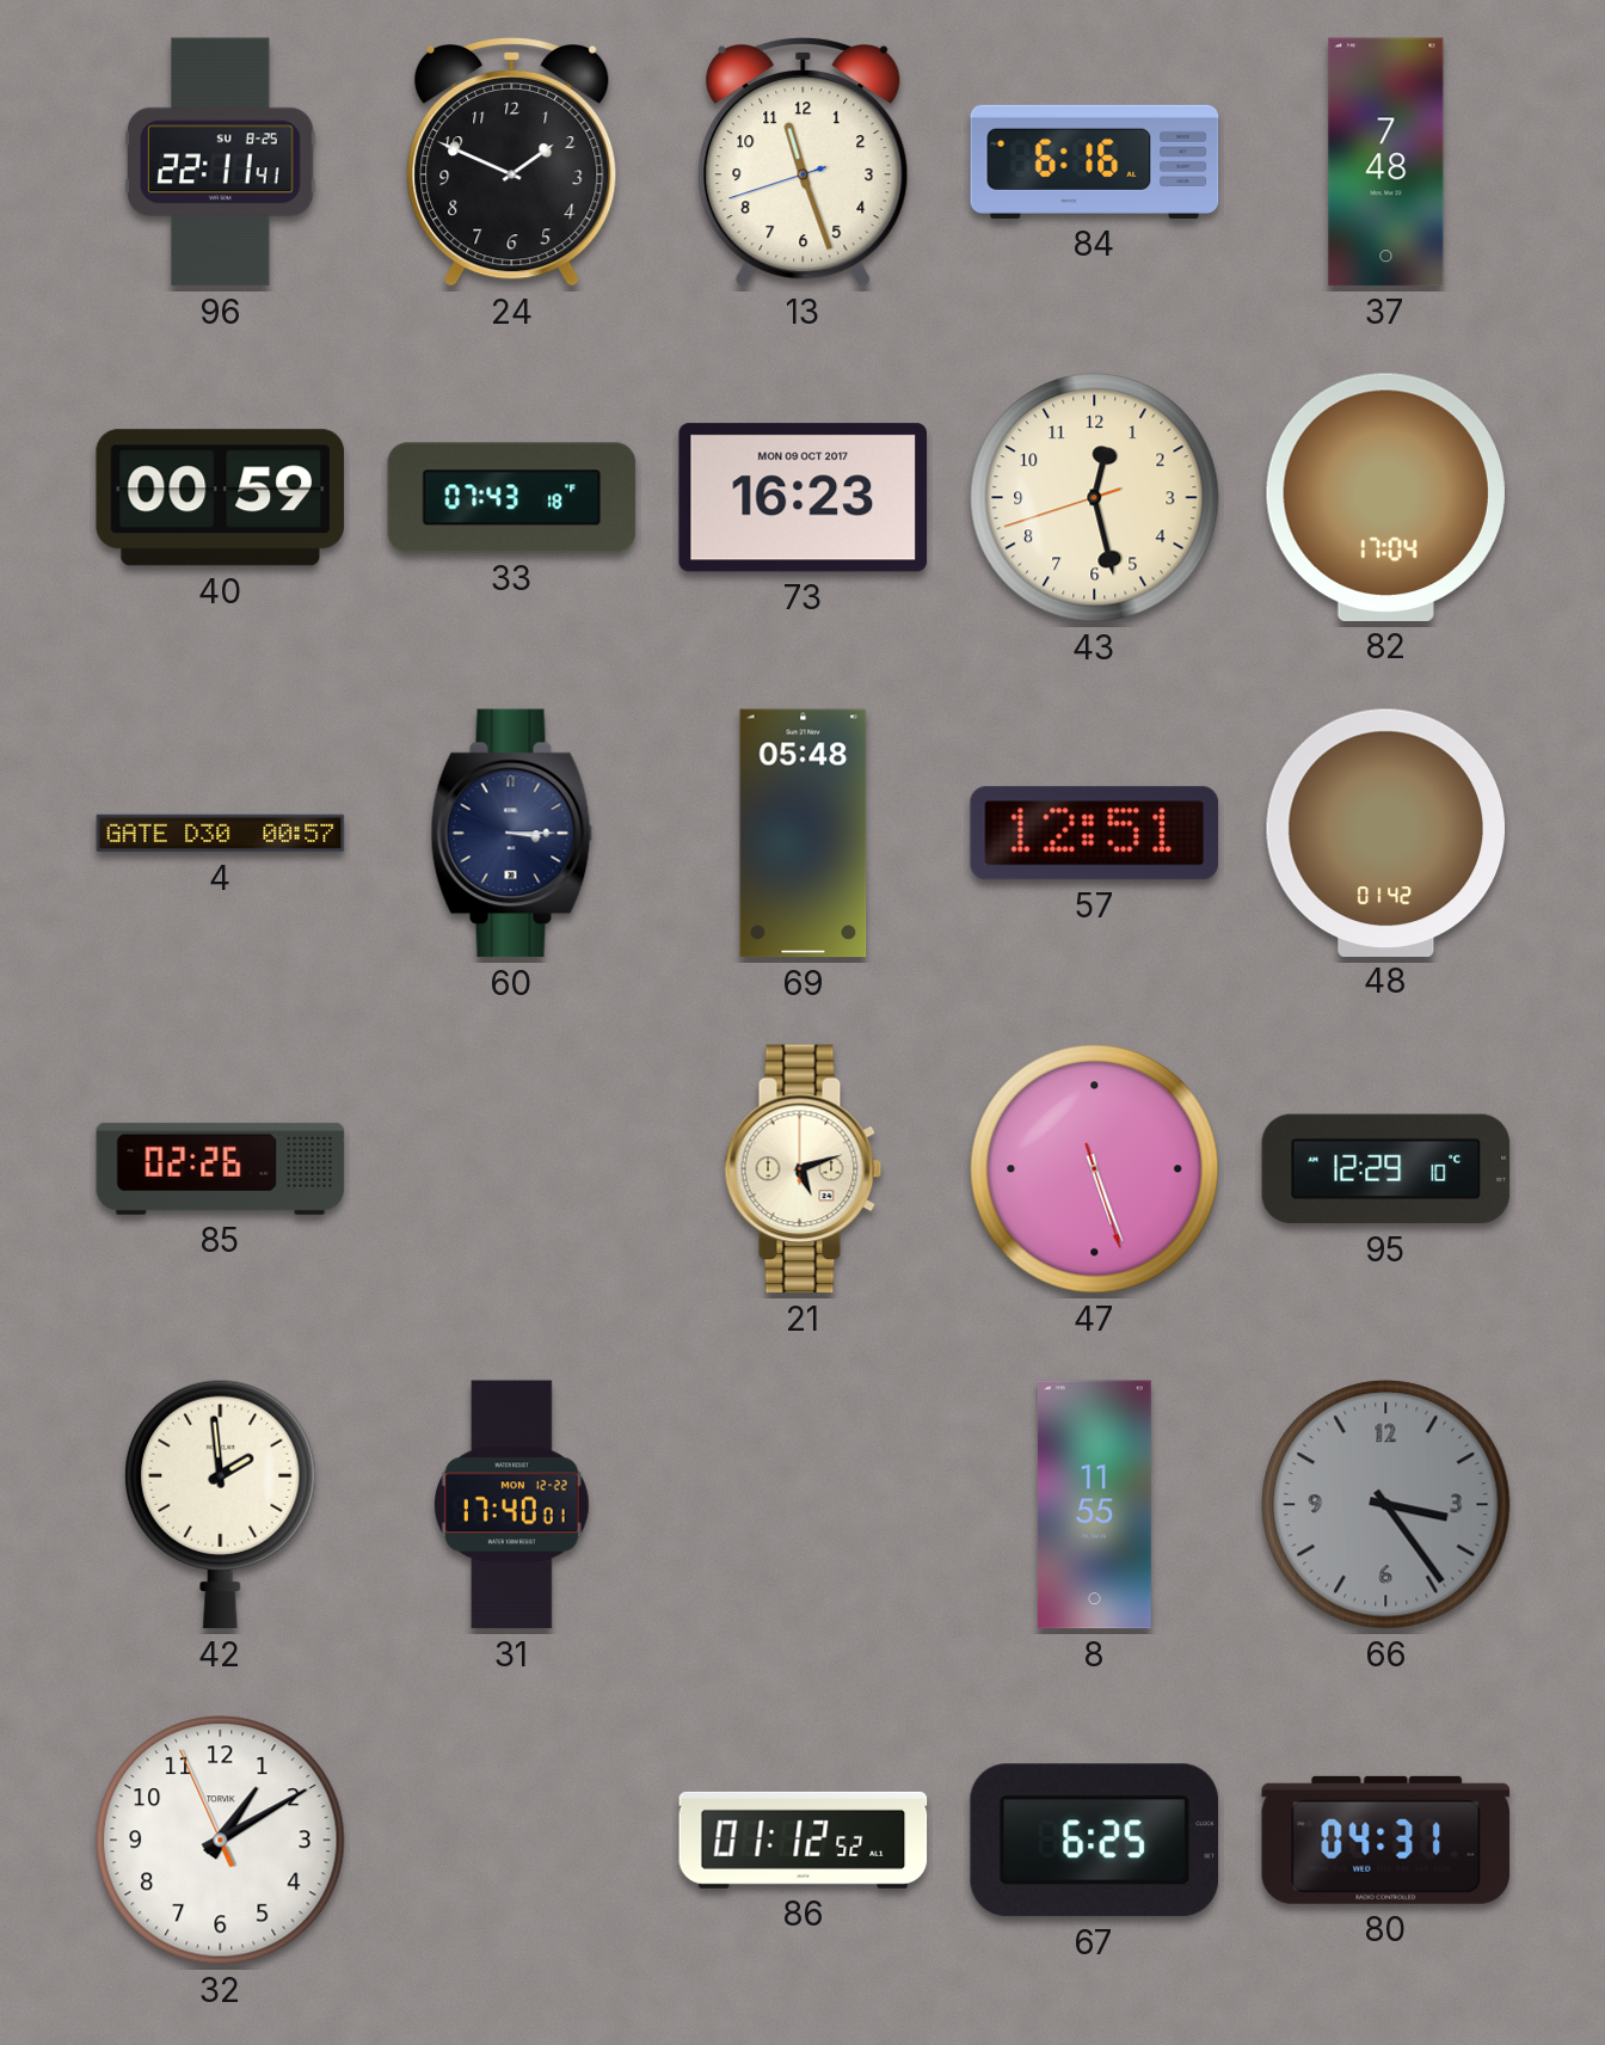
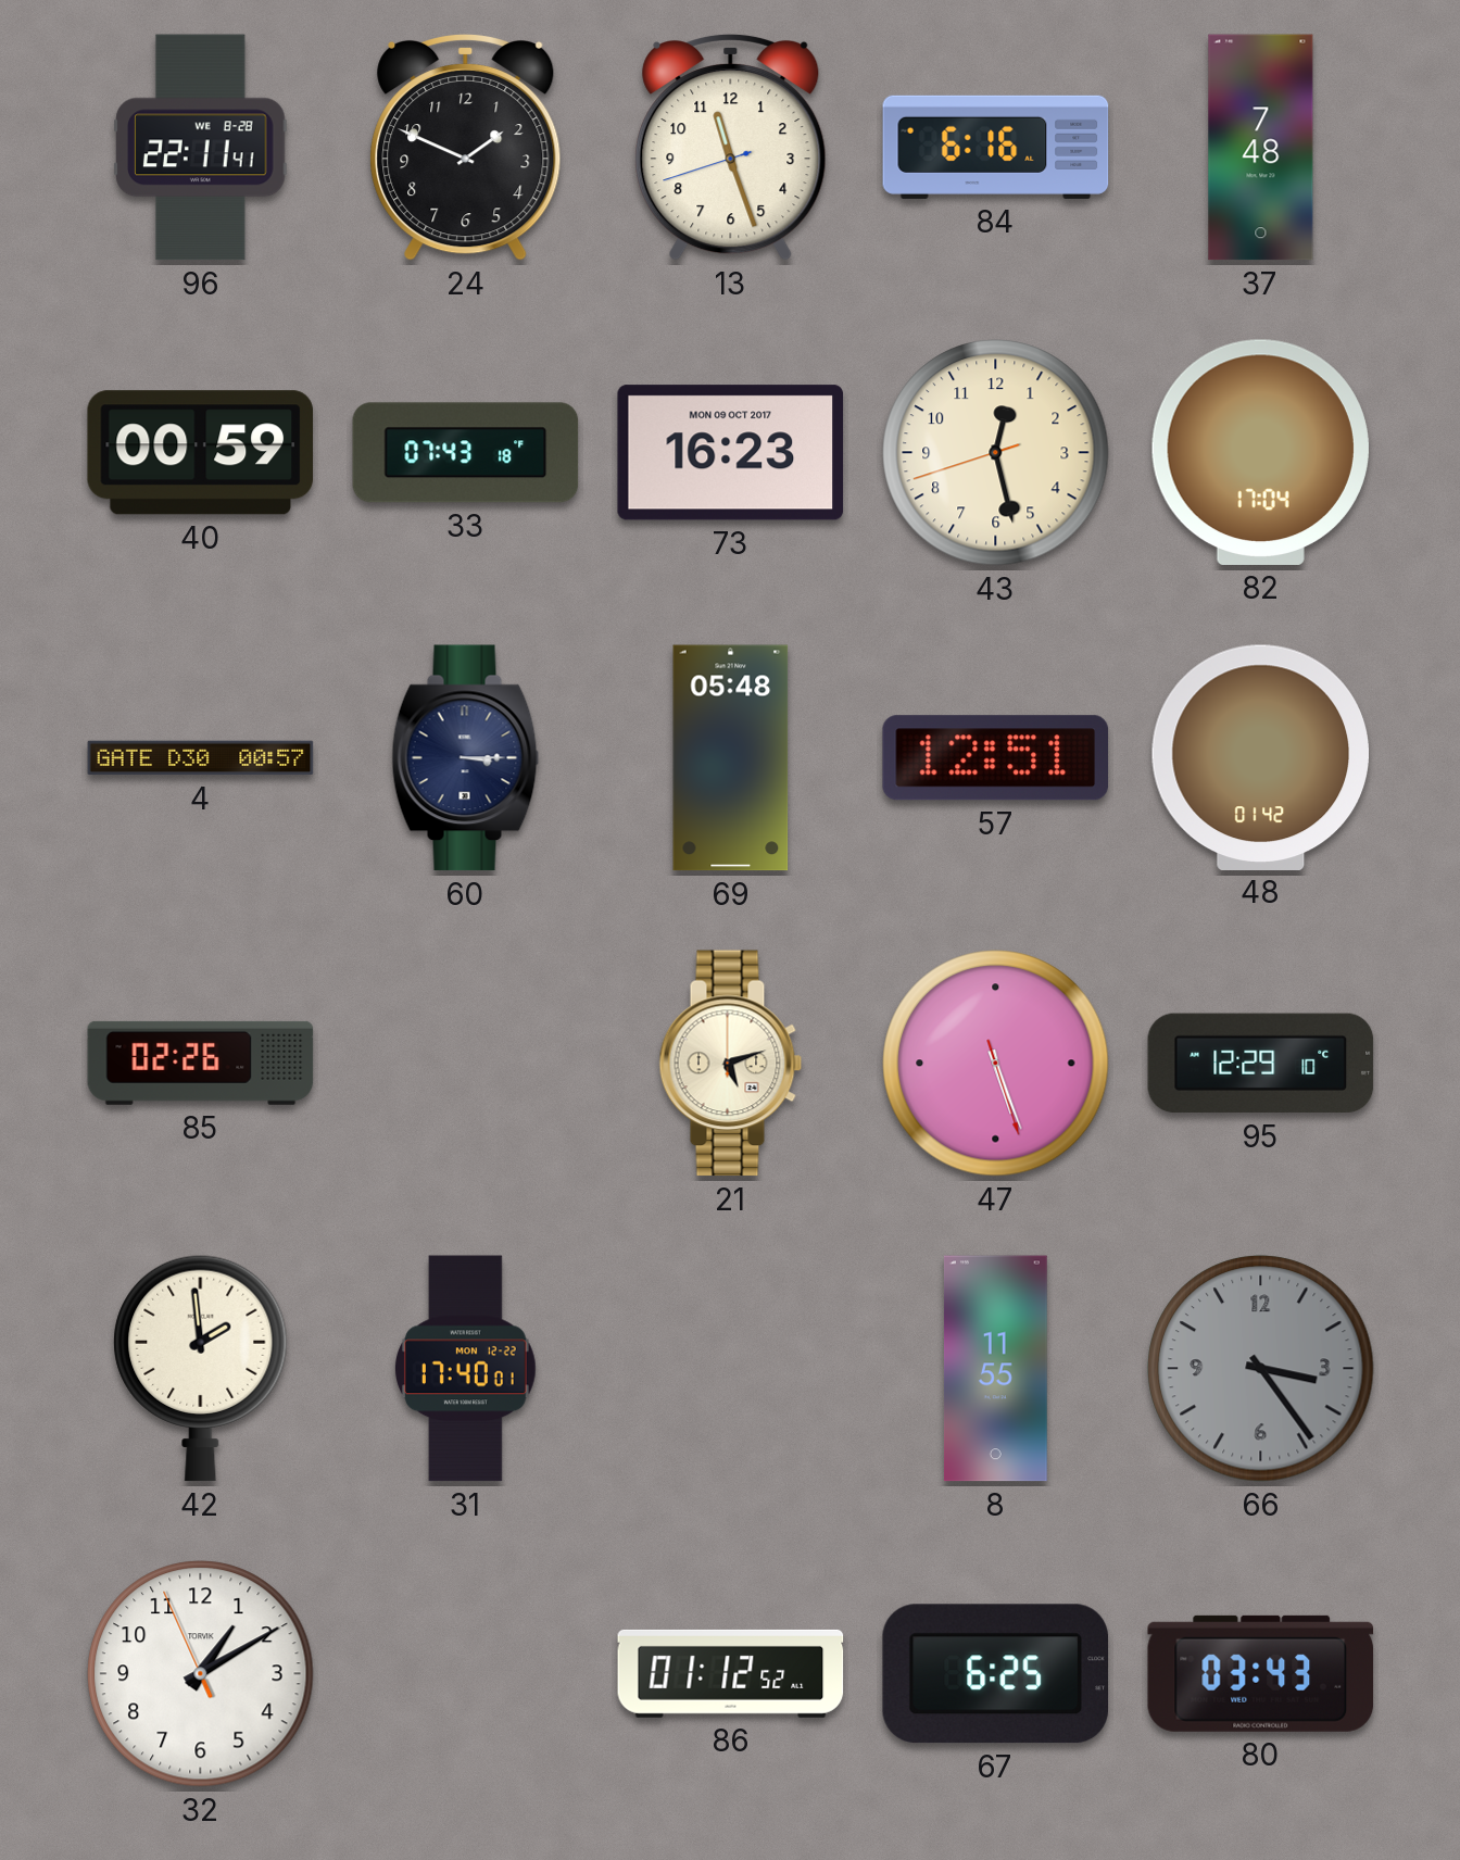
96 date: SU 8-25 -> WE 8-28 (201, 148)
80: 04:31 -> 03:43 (1261, 1673)
